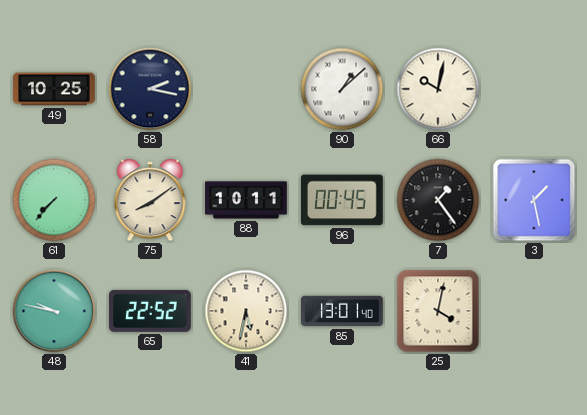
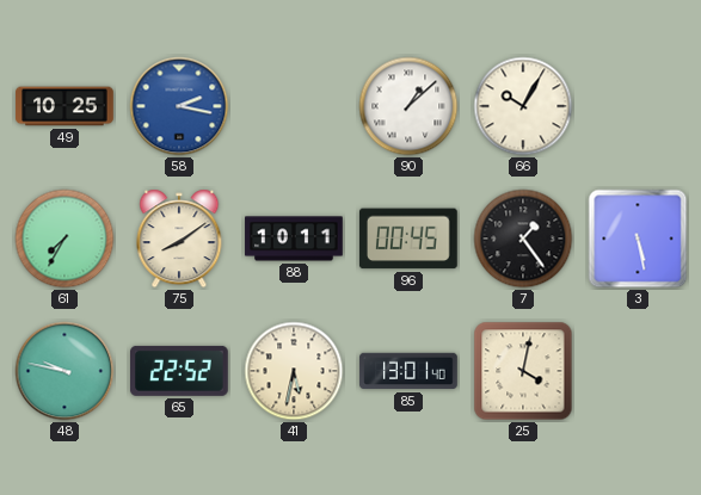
58 dial: navy -> blue (179, 106)
66: 10:02 -> 10:05 (523, 106)
61: 7:37 -> 7:35 (64, 239)
3: 1:28 -> 5:28 (638, 239)
